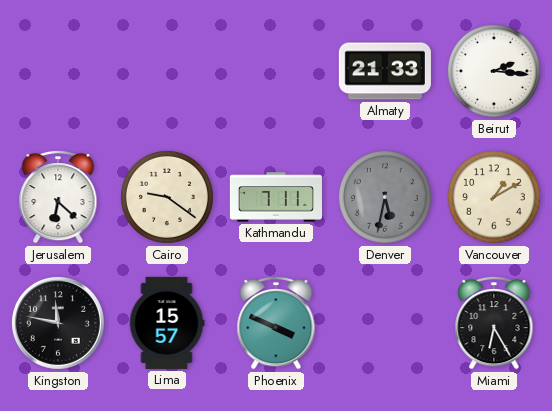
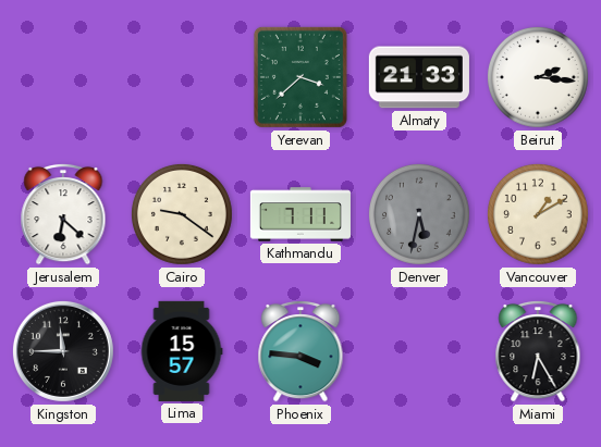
Yerevan: none -> 3:38 (300, 77)
Kingston: 11:47 -> 11:45 (63, 351)
Phoenix: 3:49 -> 3:46 (300, 351)
